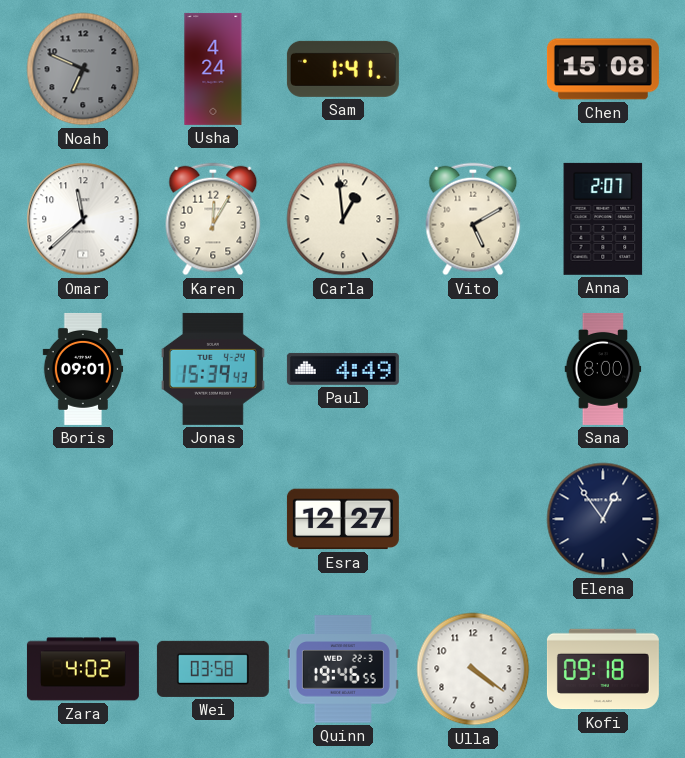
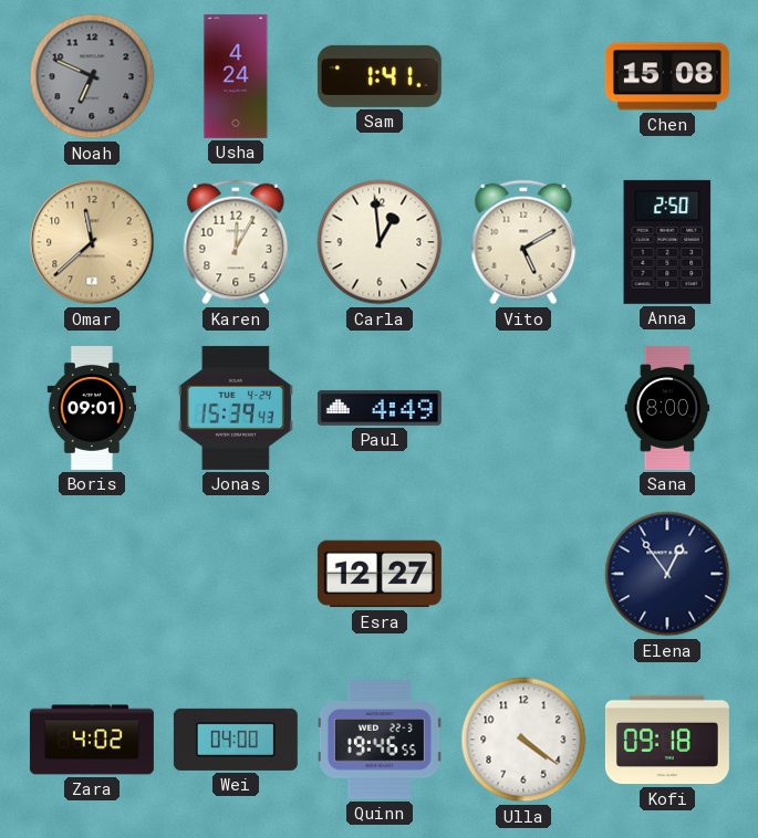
Omar dial: white -> champagne (92, 242)
Anna: 2:07 -> 2:50 (667, 242)
Wei: 03:58 -> 04:00 (236, 740)
